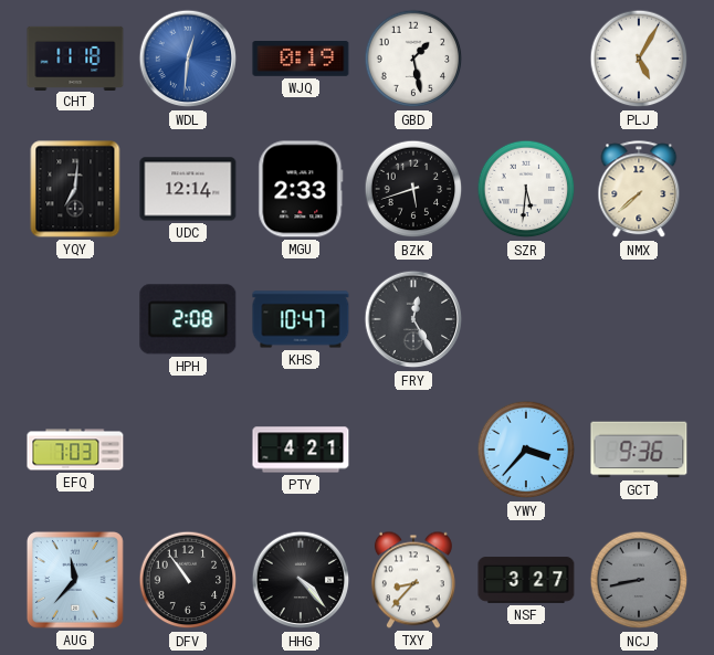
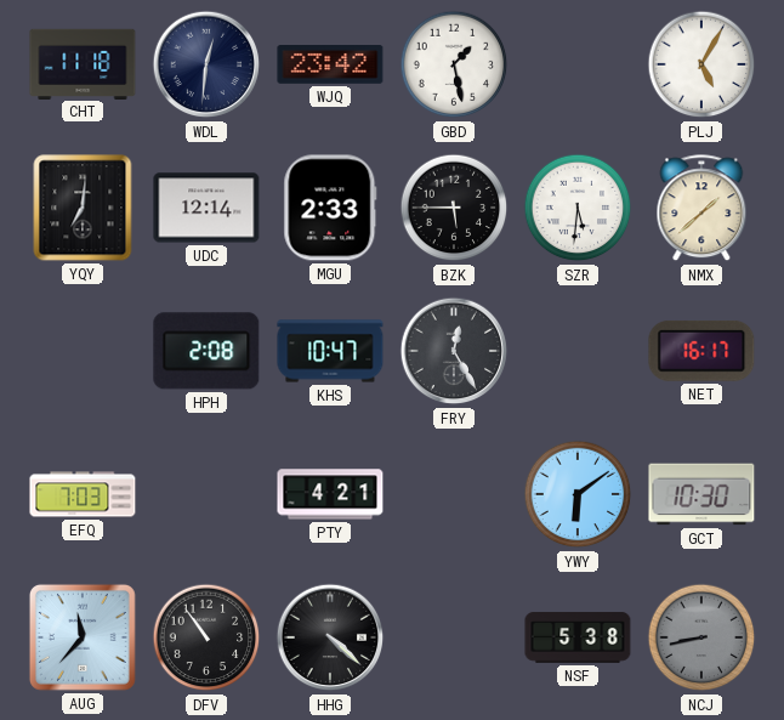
WDL dial: blue -> navy (206, 64)
WJQ: 0:19 -> 23:42 (330, 66)
BZK: 5:42 -> 5:45 (454, 208)
NMX: 7:38 -> 1:38 (701, 209)
NET: none -> 16:17 (701, 351)
YWY: 3:37 -> 6:09 (578, 494)
GCT: 9:36 -> 10:30 (701, 494)
HHG: 4:23 -> 4:22 (330, 637)
TXY: 8:37 -> none (413, 580)
NSF: 3:27 -> 5:38 (578, 637)
